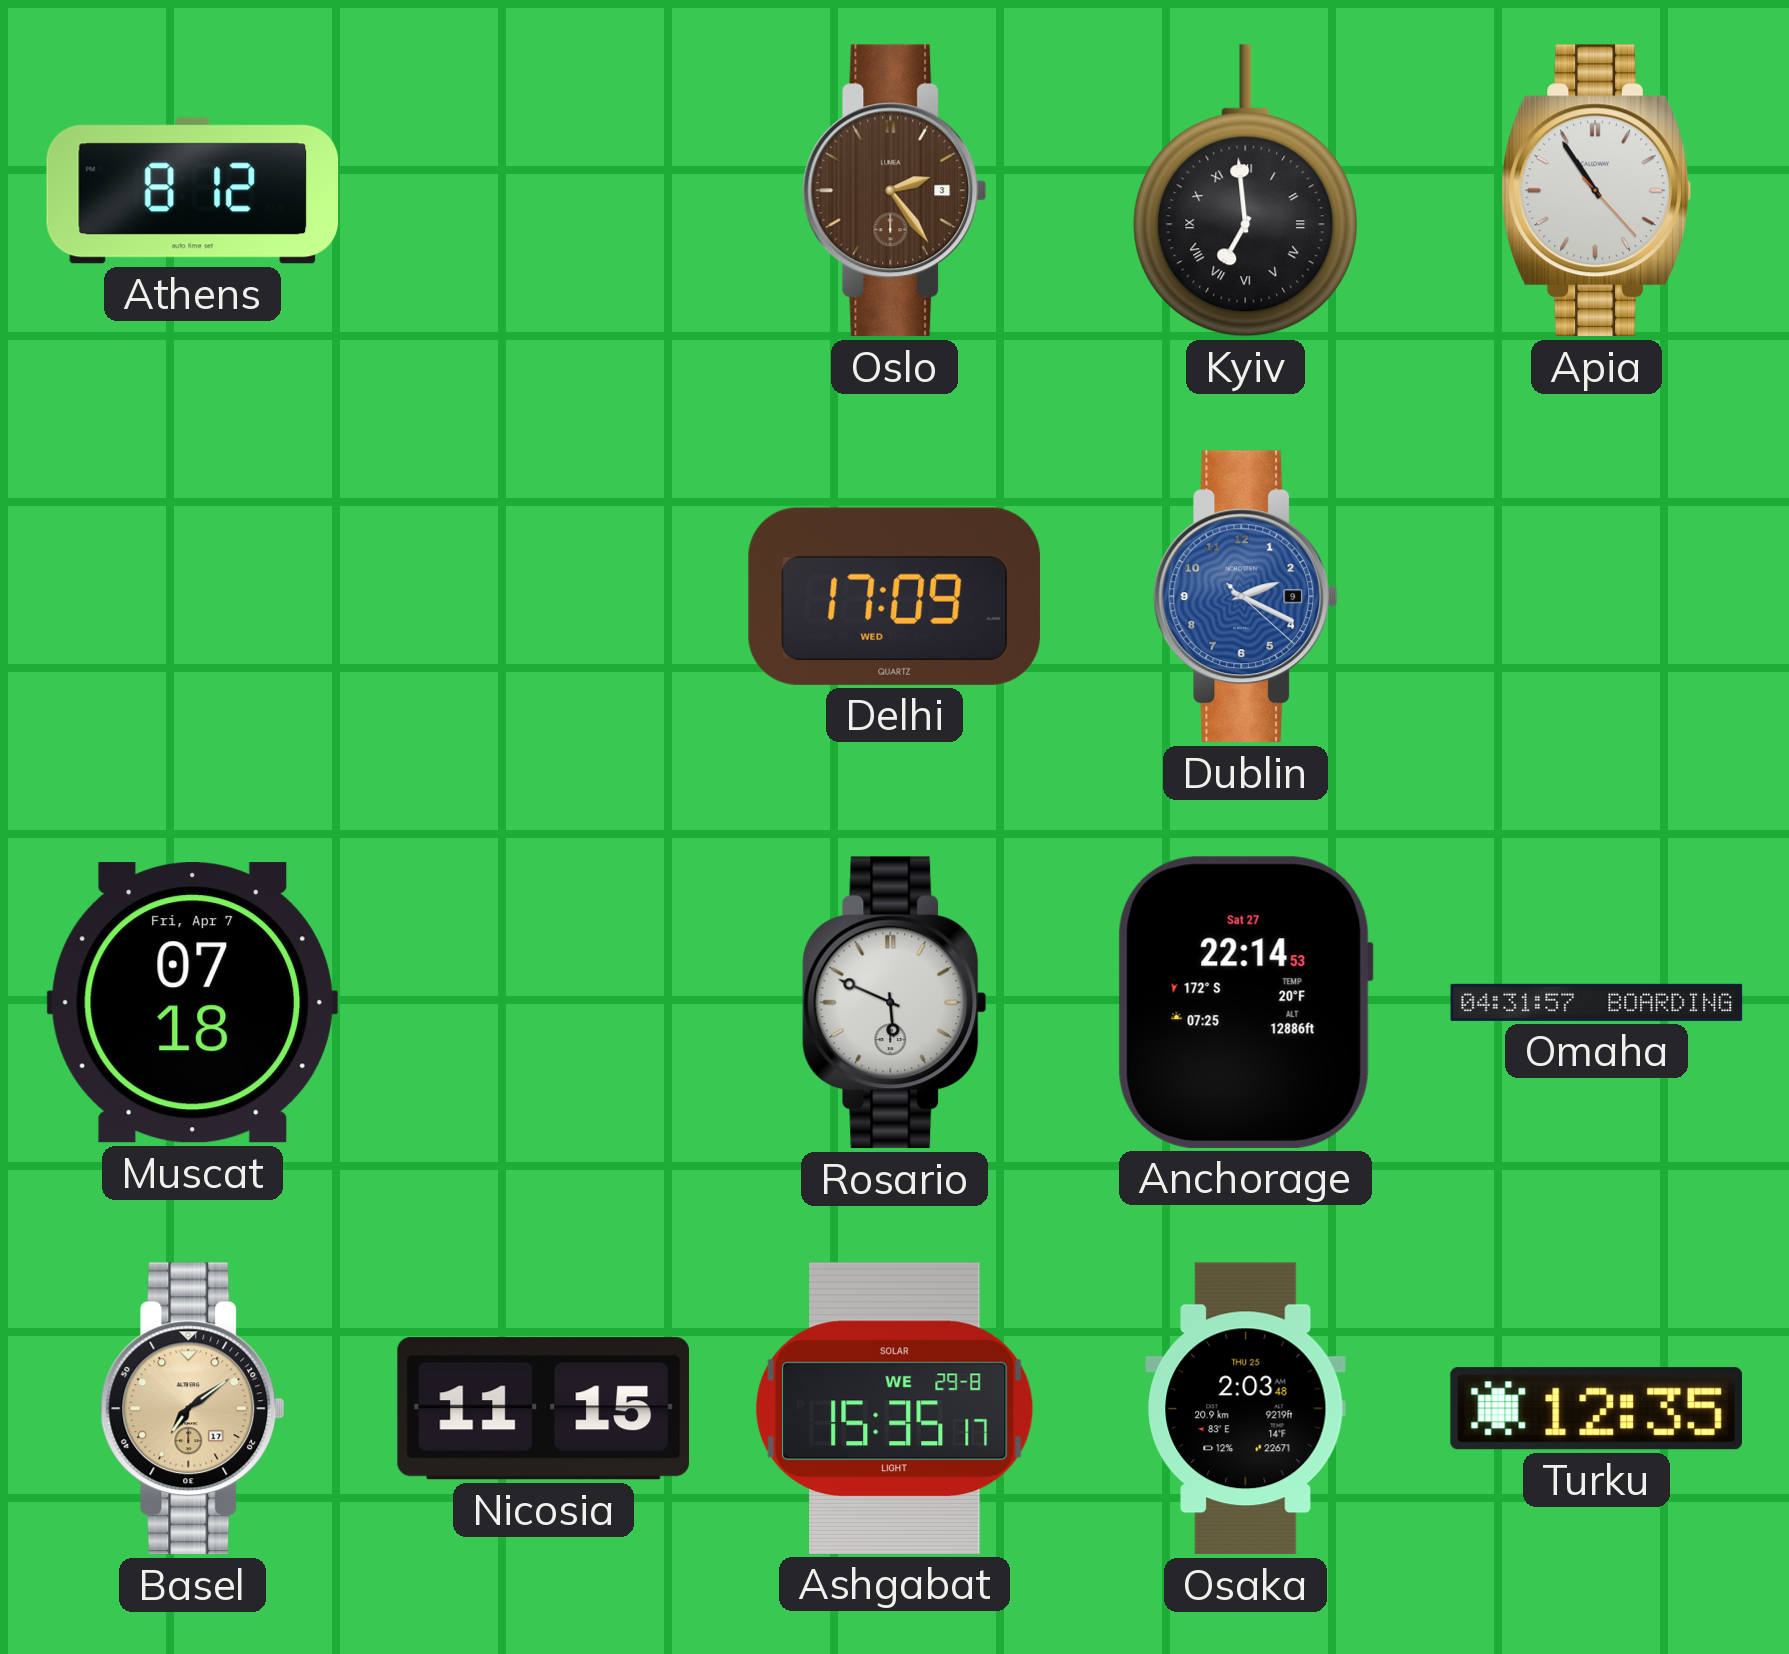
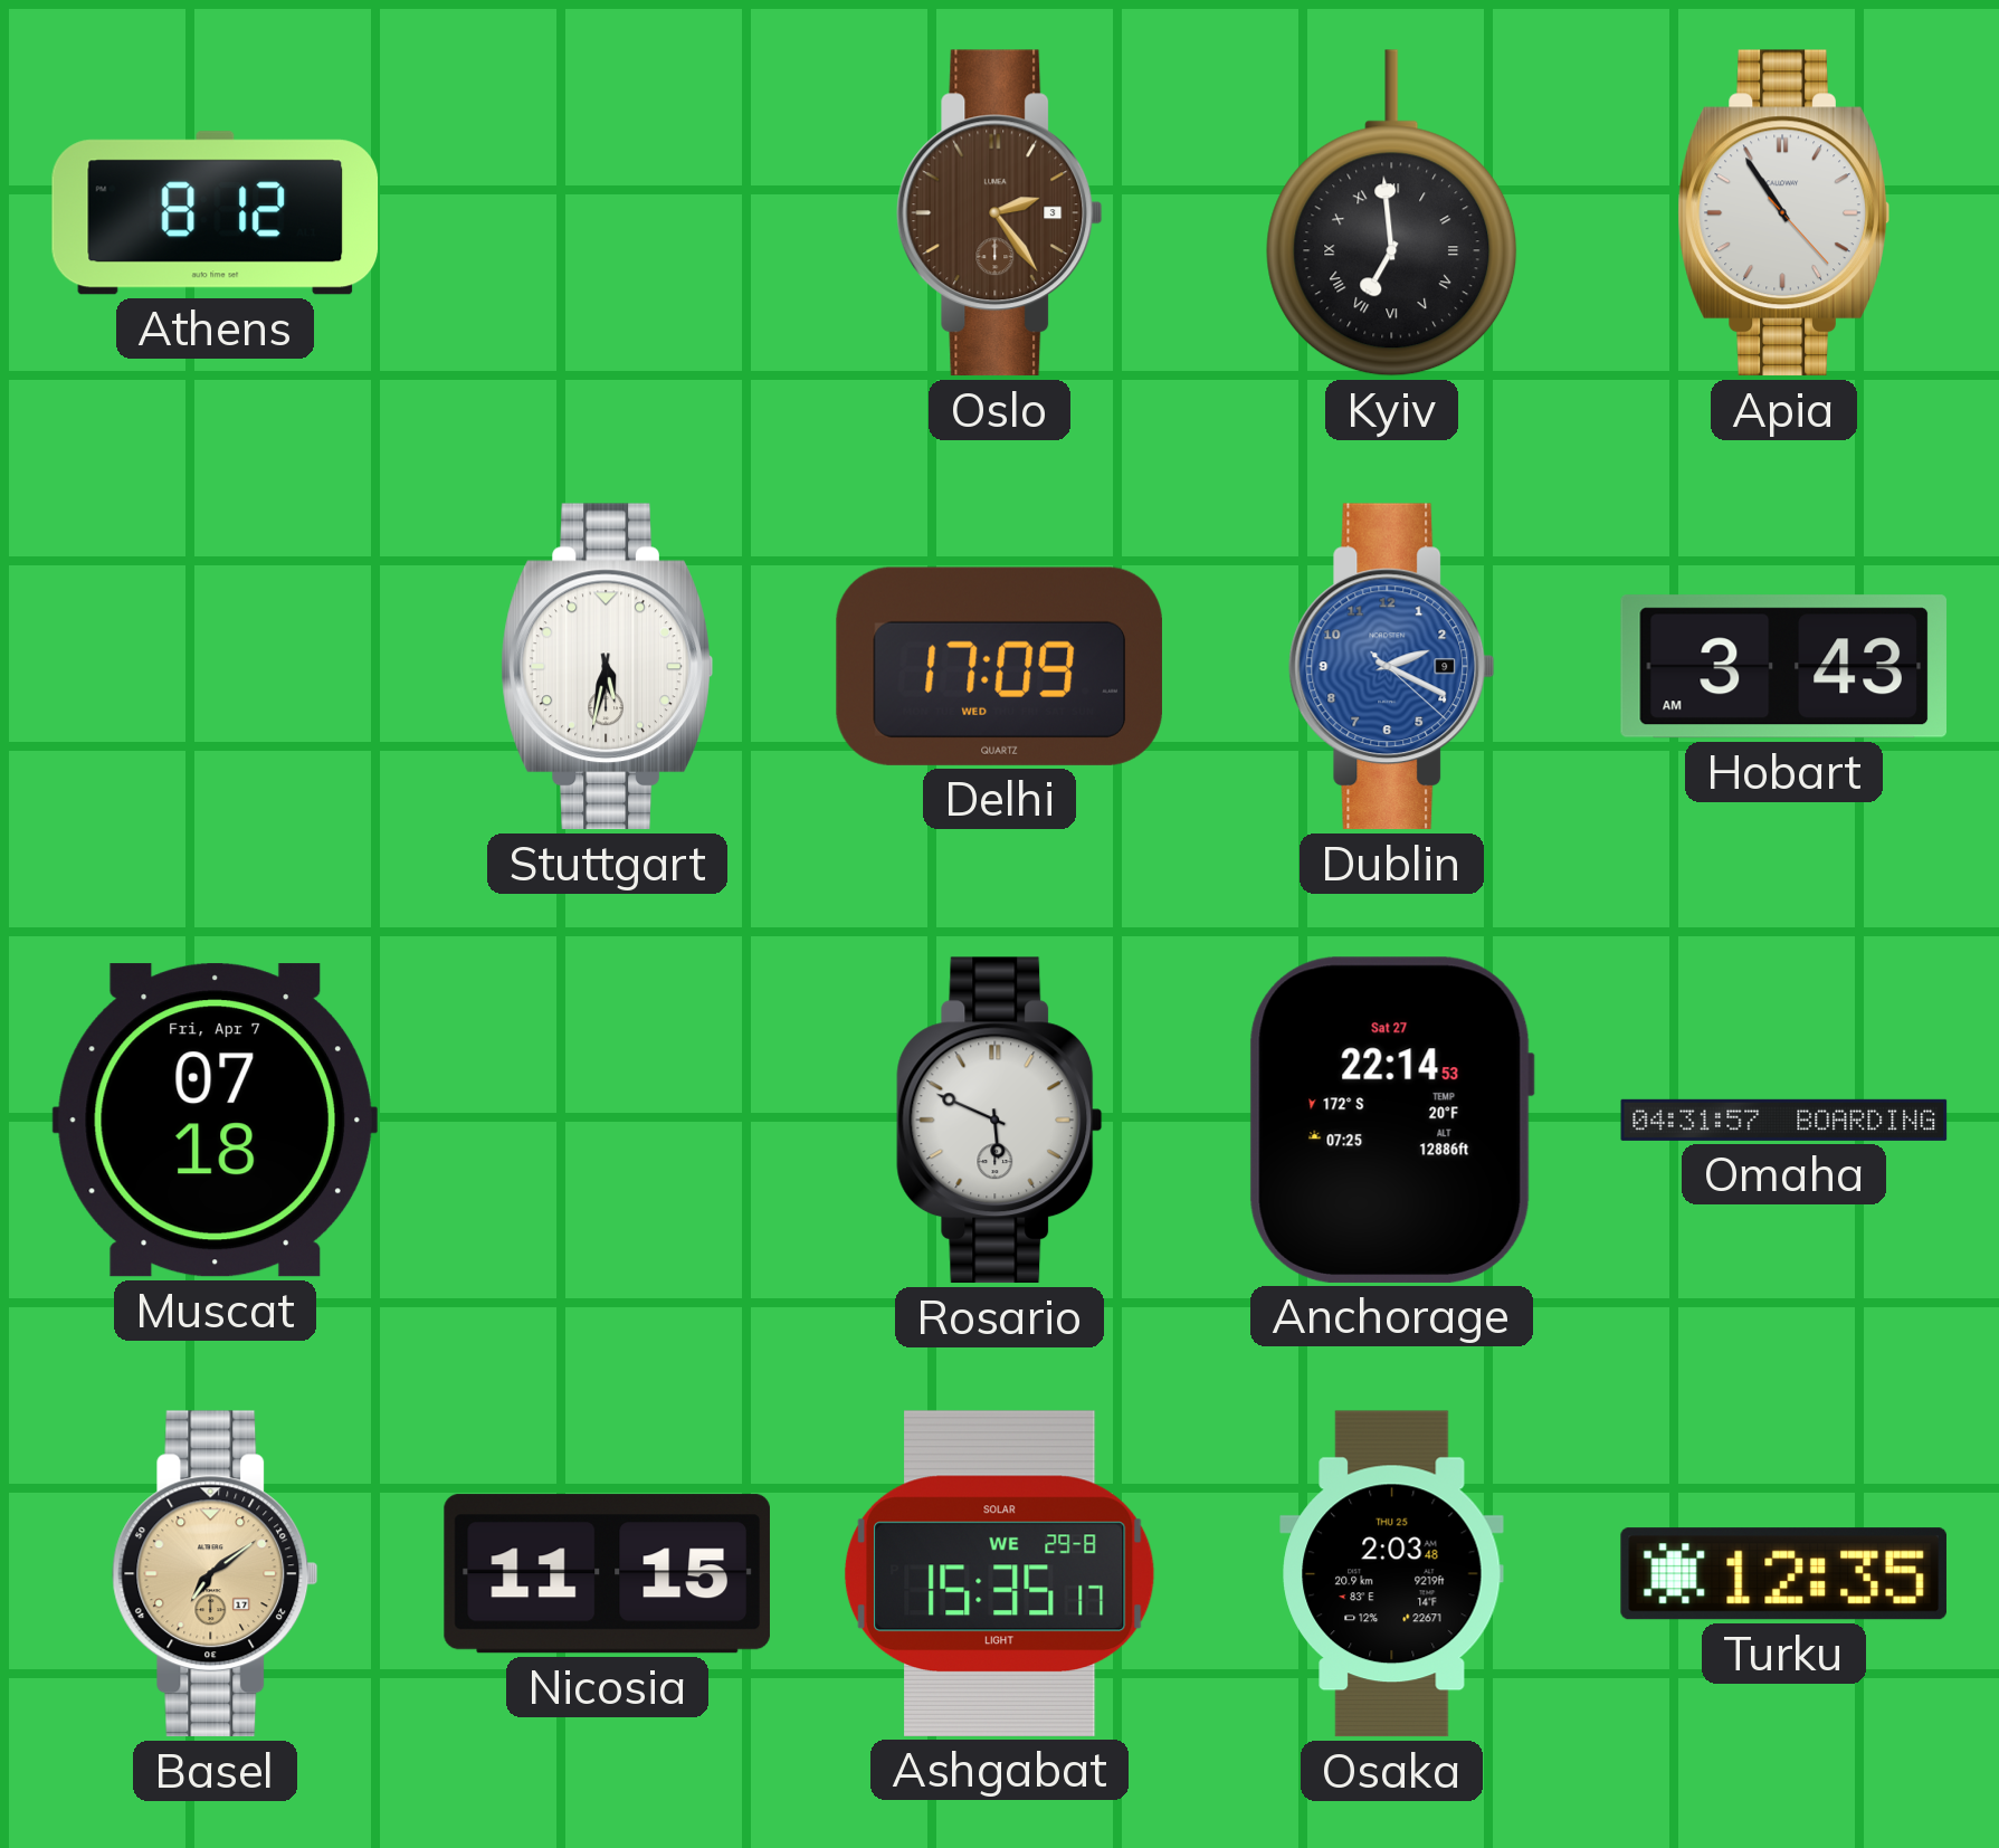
Stuttgart: none -> 5:32 (607, 667)
Hobart: none -> 3:43 (1783, 667)
